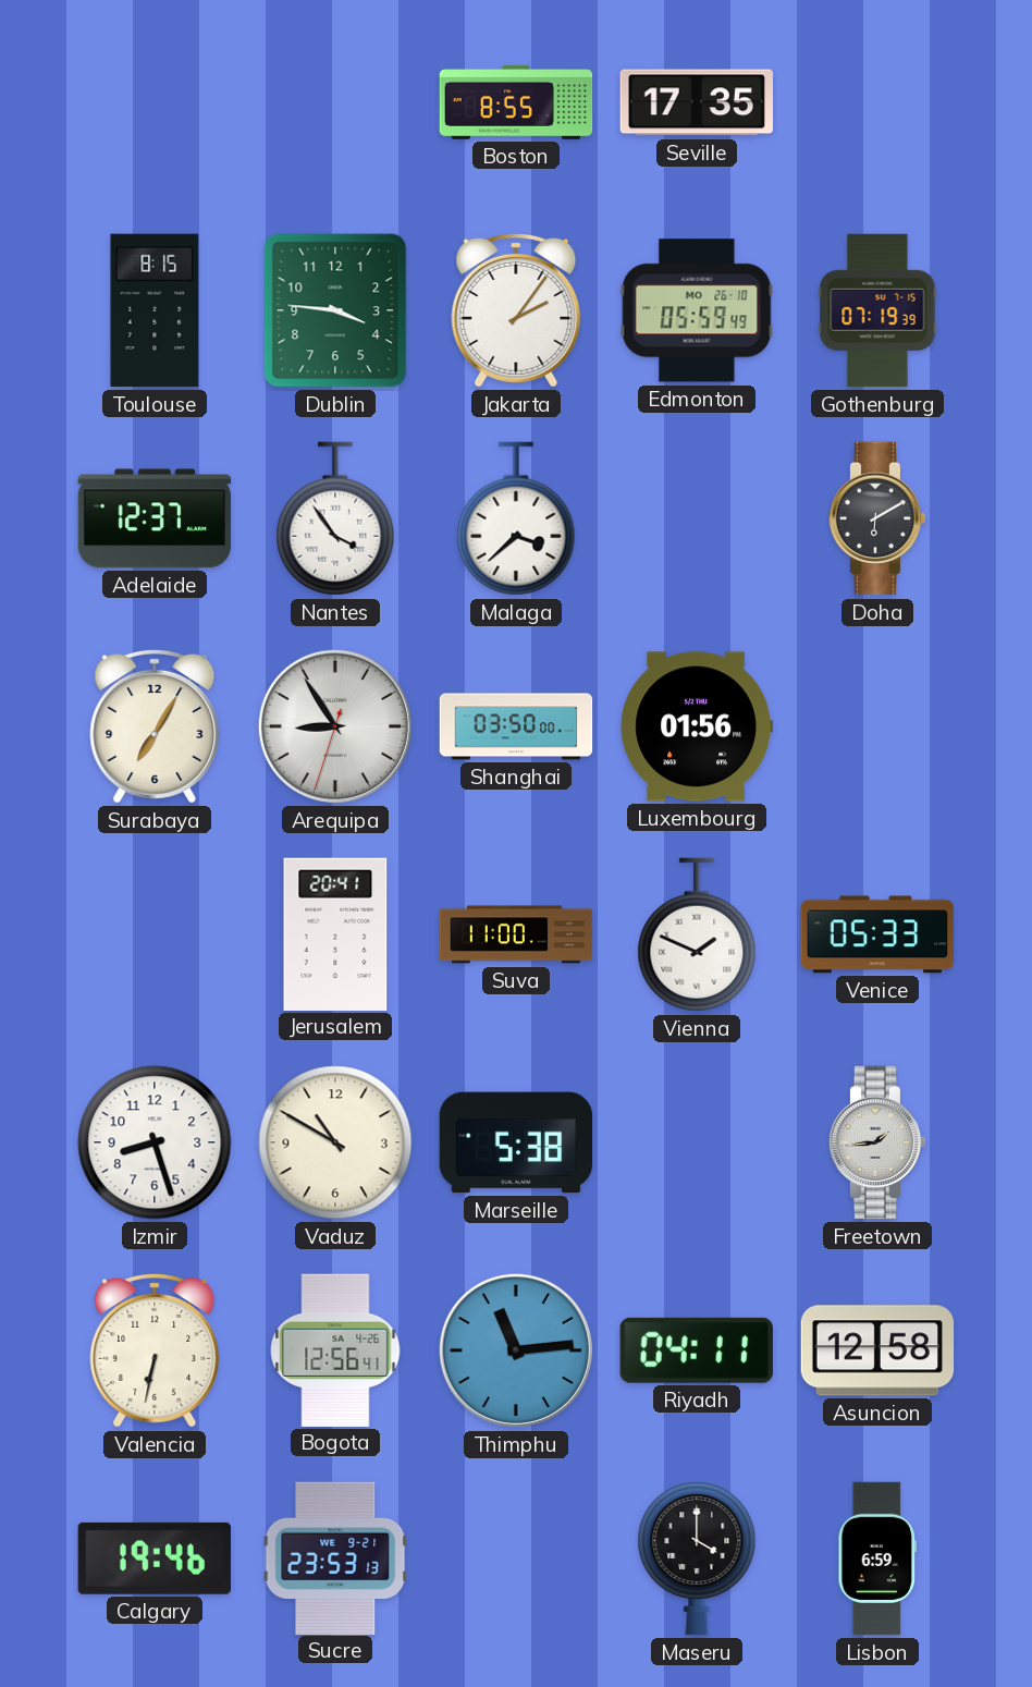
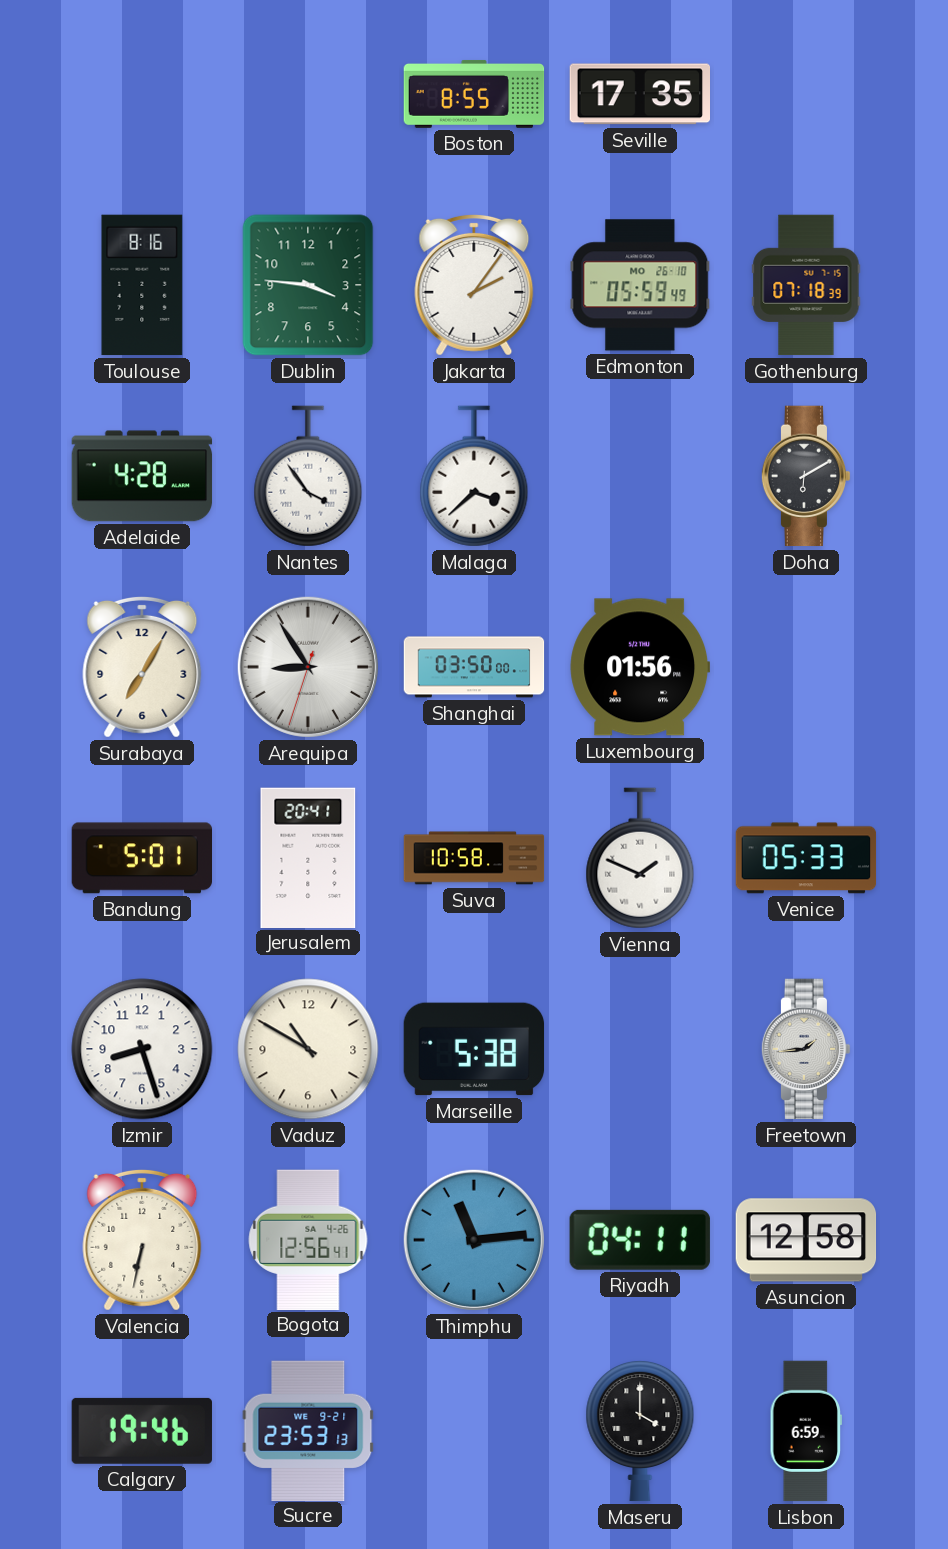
Toulouse: 8:15 -> 8:16 (142, 285)
Gothenburg: 07:19 -> 07:18 (806, 285)
Adelaide: 12:37 -> 4:28 (142, 476)
Bandung: none -> 5:01 (141, 858)
Suva: 11:00 -> 10:58 (474, 858)
